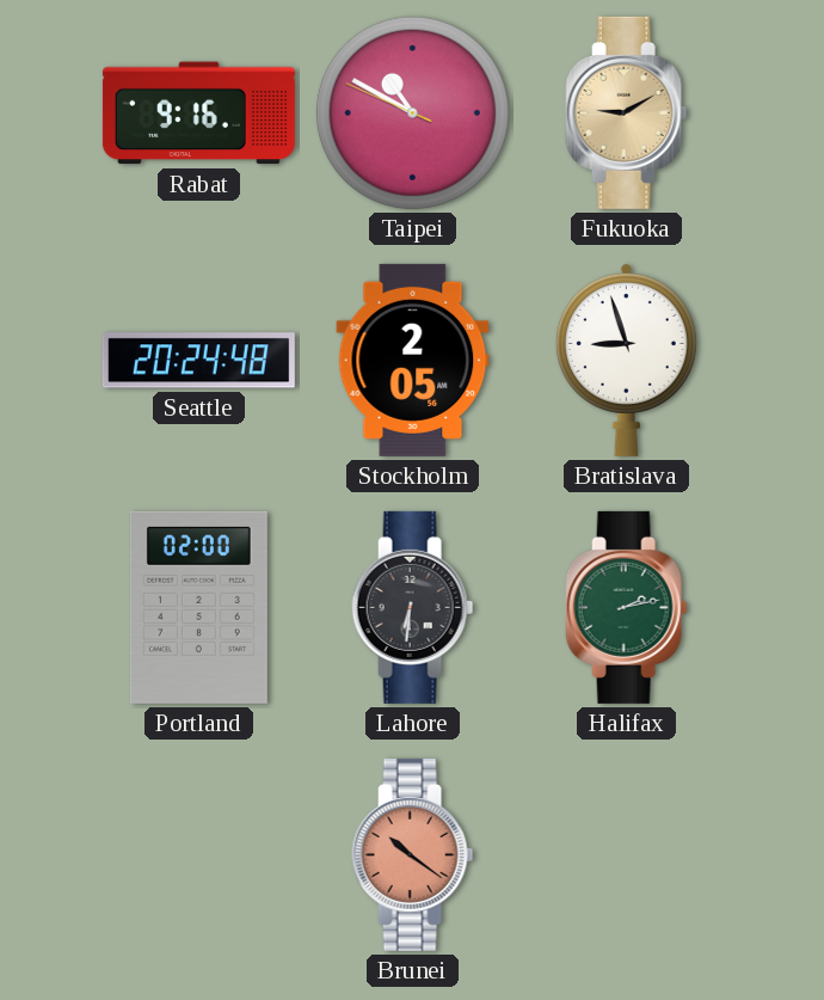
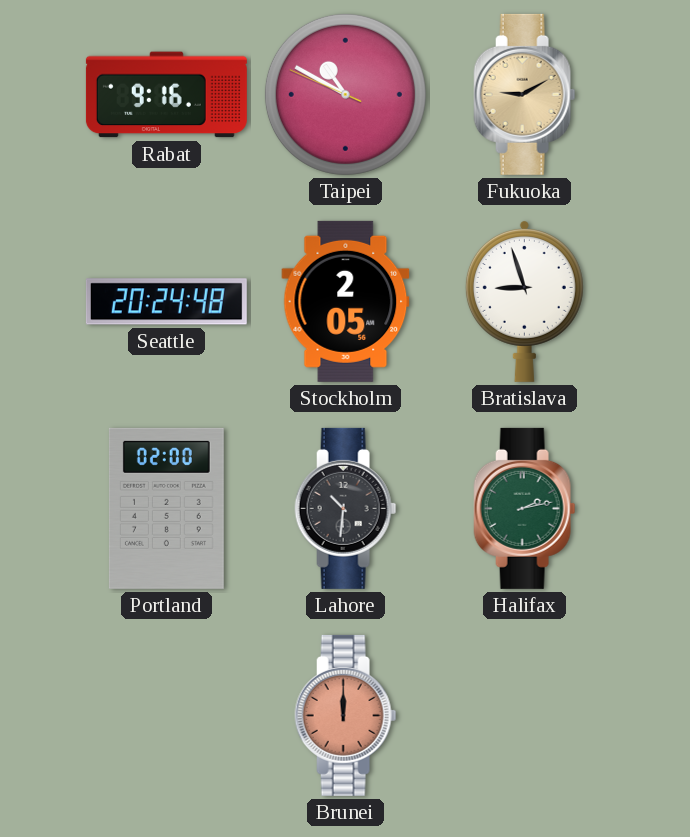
Lahore: 6:31 -> 10:31 (346, 508)
Brunei: 10:21 -> 12:00 (346, 715)
